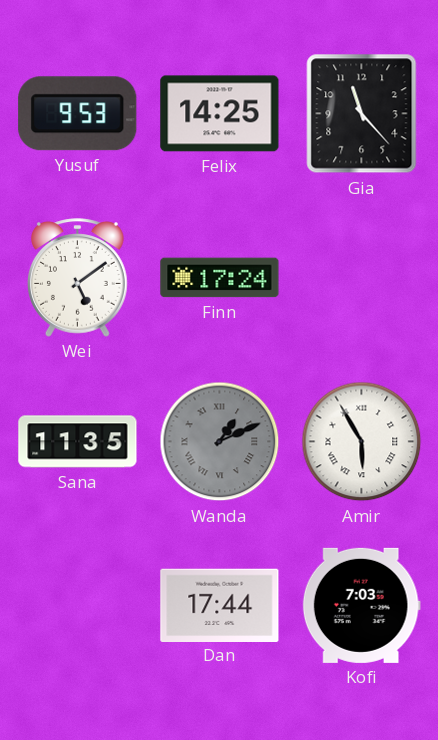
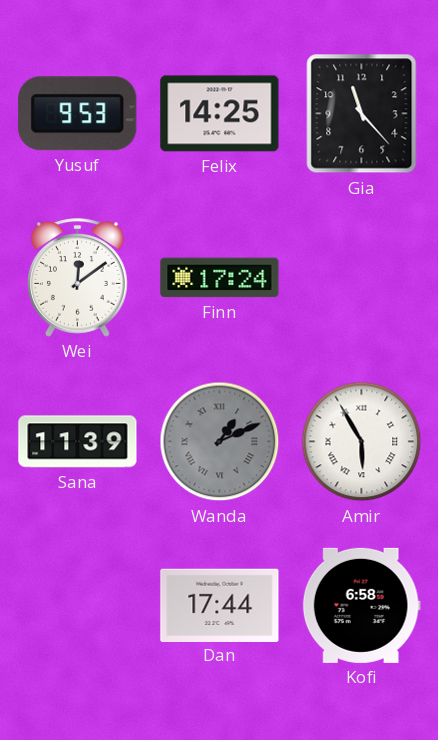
Wei: 5:09 -> 12:09 (78, 278)
Sana: 11:35 -> 11:39 (78, 442)
Kofi: 7:03 -> 6:58 (361, 605)
